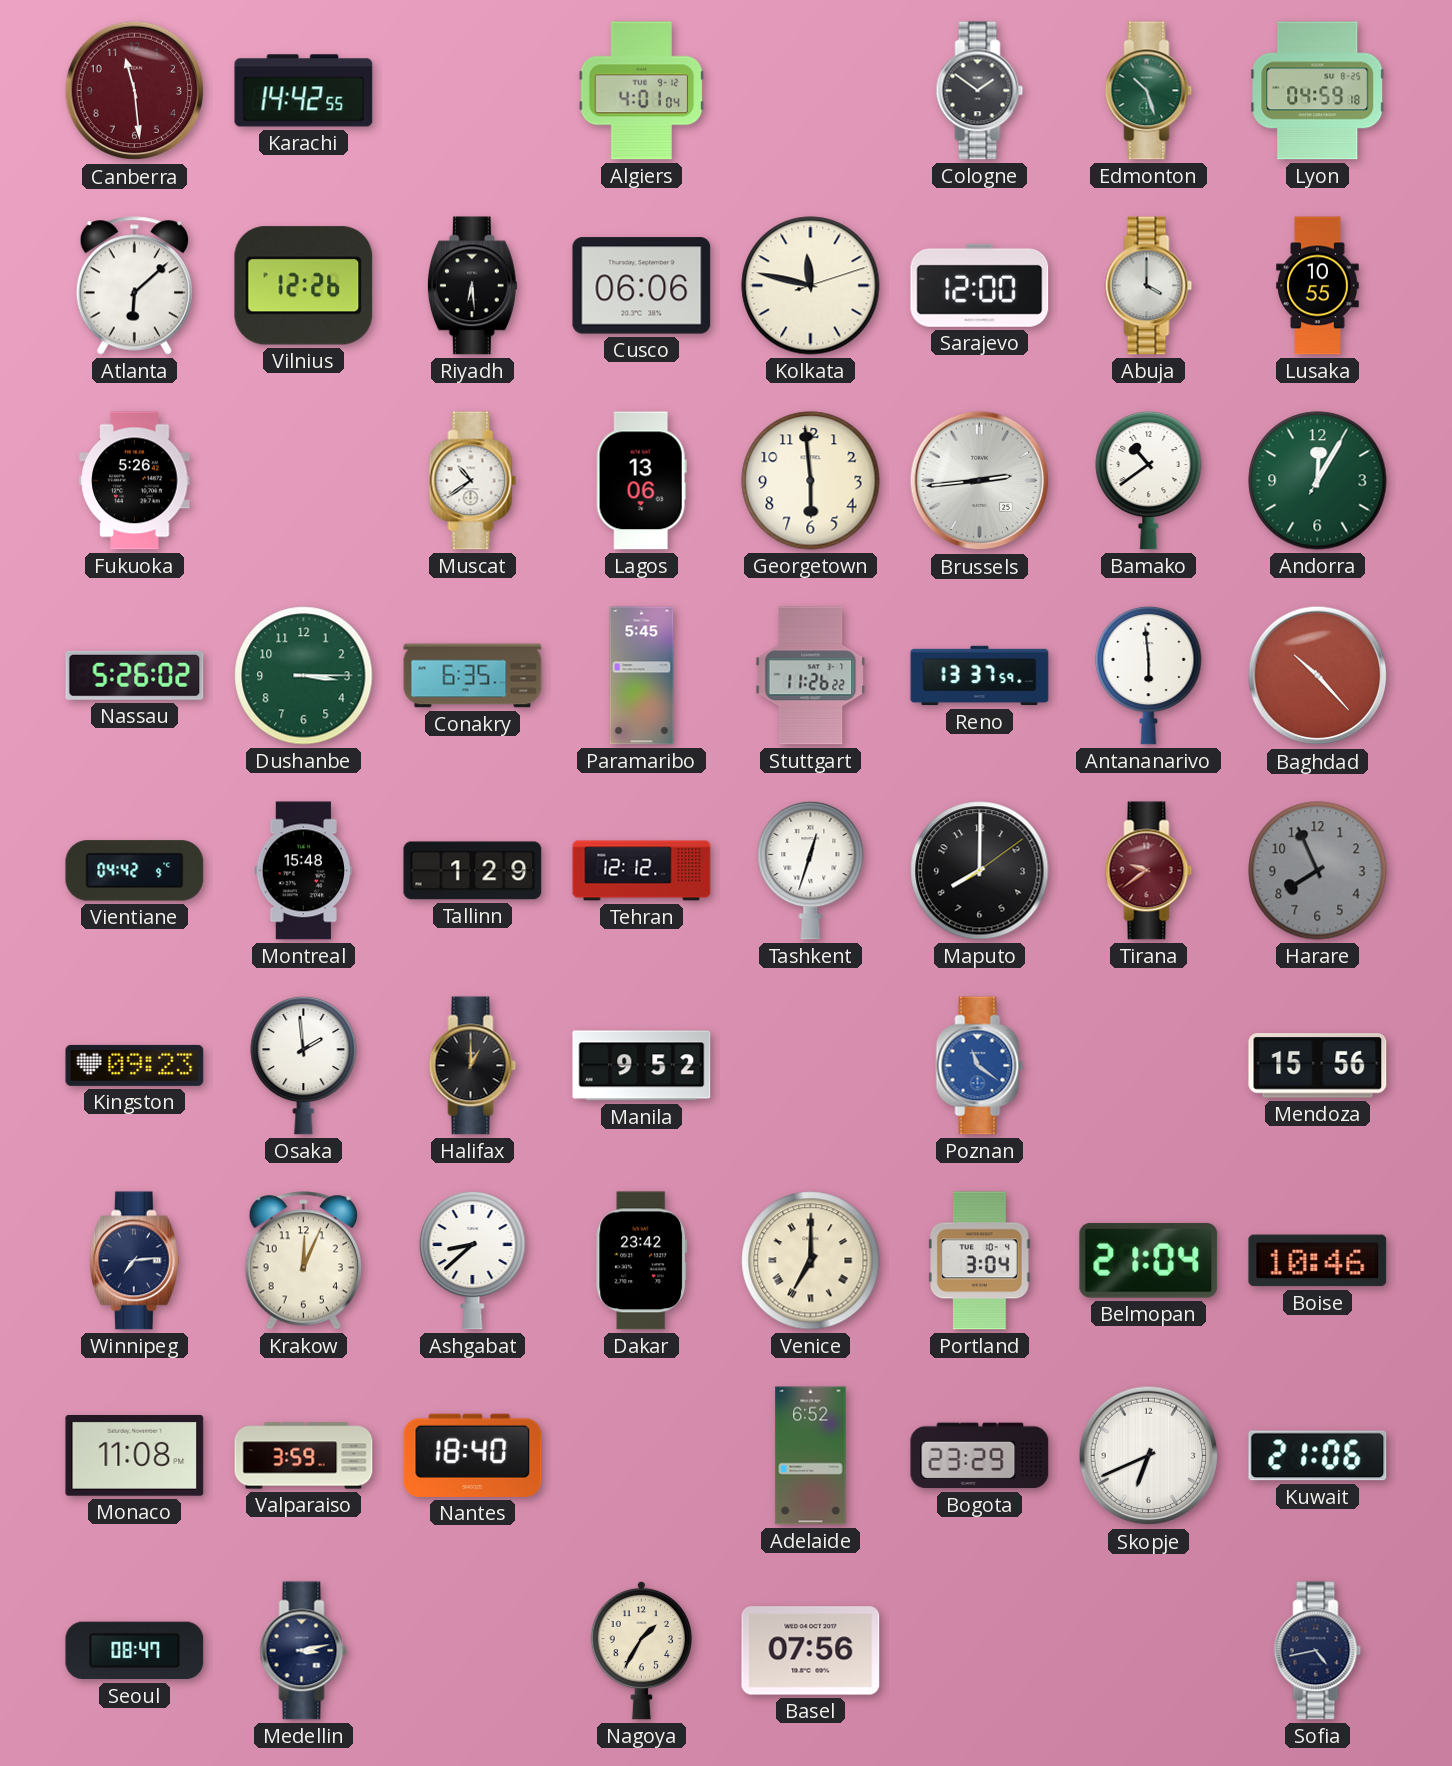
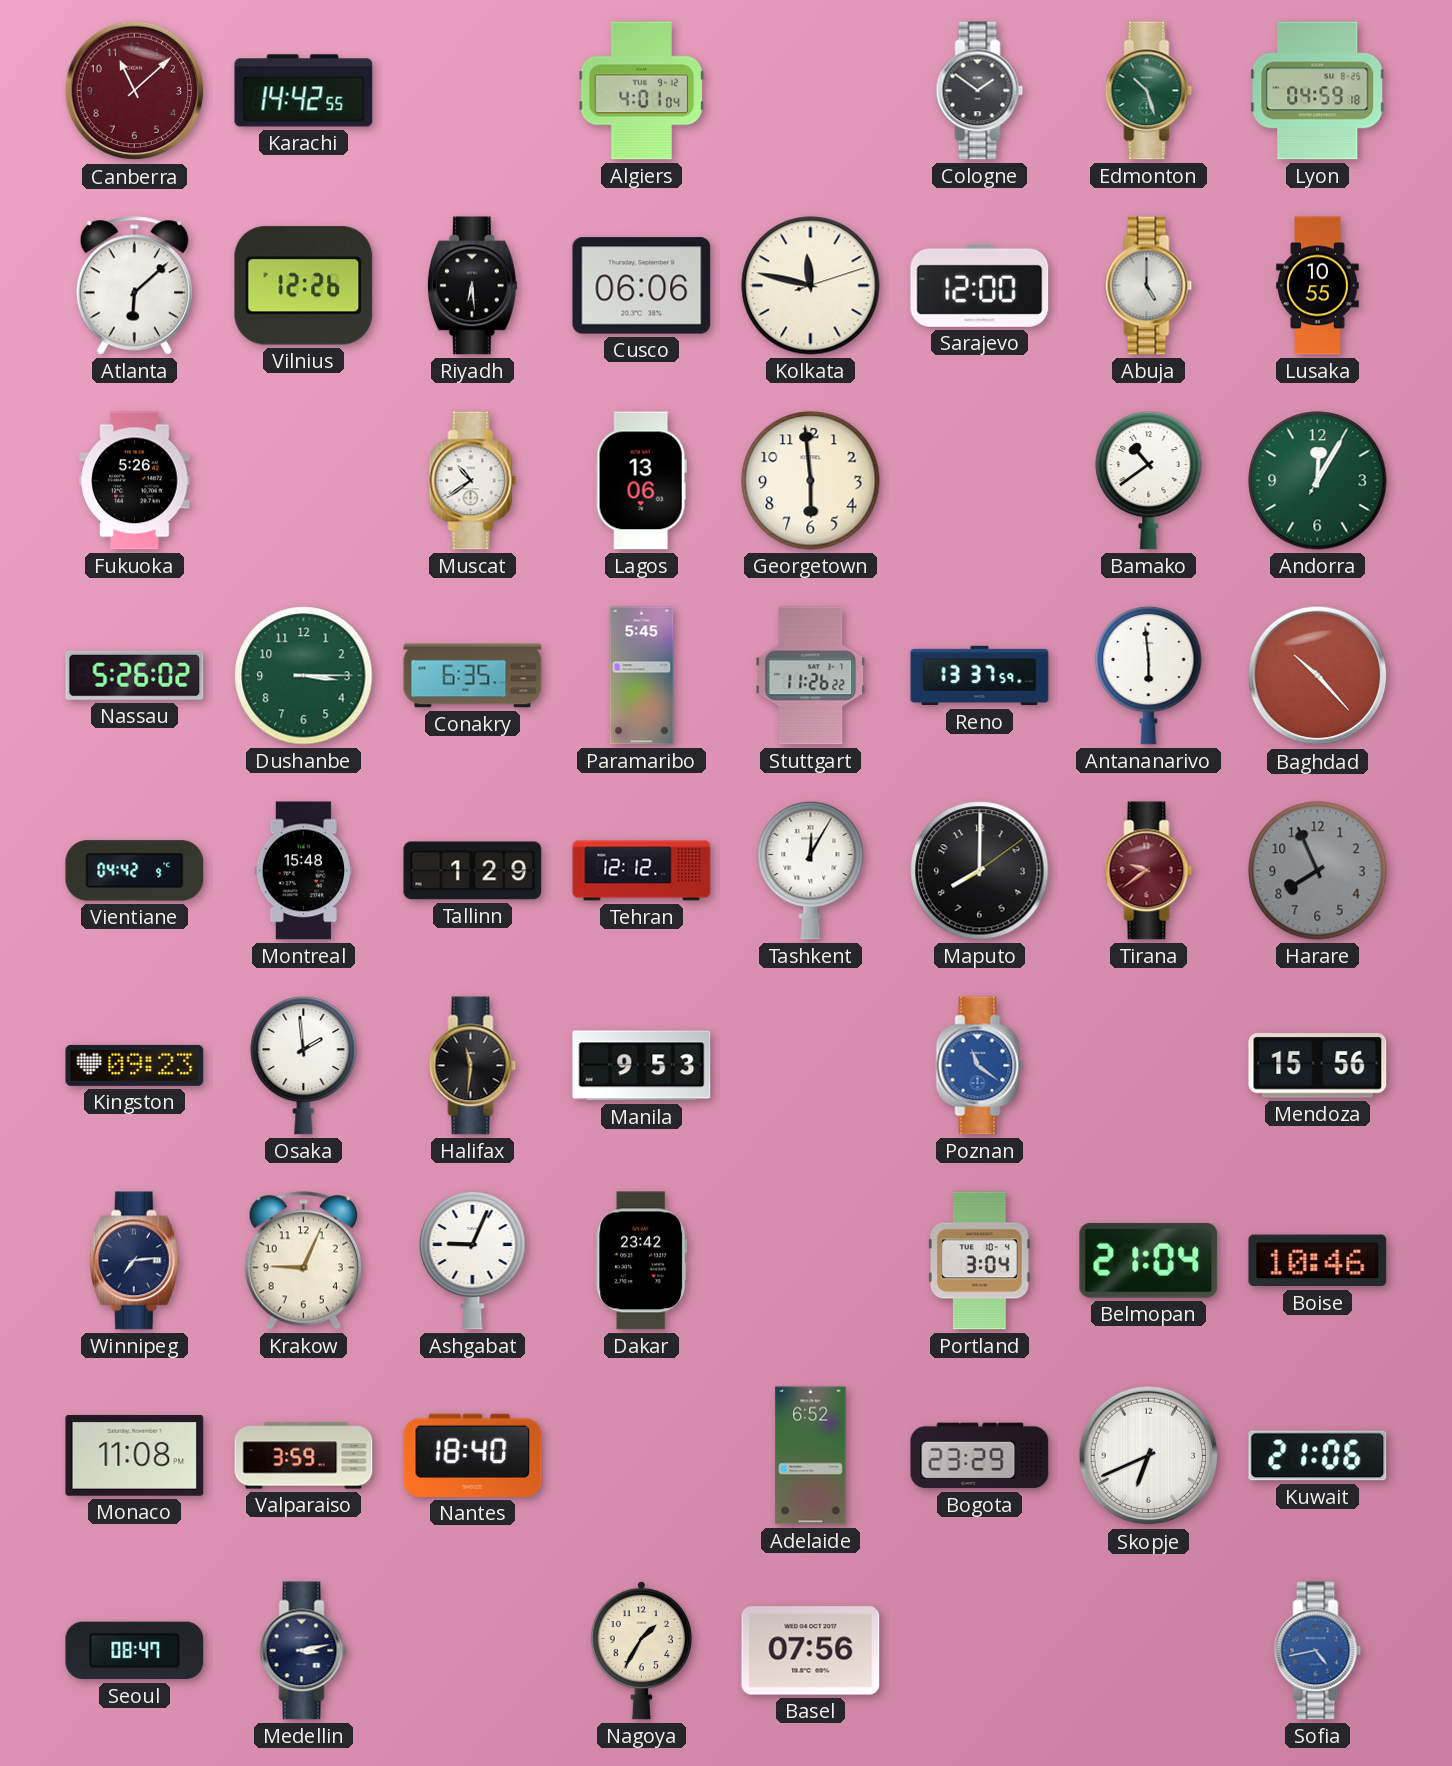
Canberra: 11:29 -> 11:08 (135, 91)
Abuja: 4:00 -> 5:00 (1149, 286)
Brussels: 2:44 -> none (980, 481)
Tashkent: 12:33 -> 12:05 (811, 870)
Halifax: 1:00 -> 11:31 (473, 1066)
Manila: 9:52 -> 9:53 (642, 1066)
Krakow: 12:04 -> 9:04 (303, 1261)
Ashgabat: 8:38 -> 9:04 (473, 1260)
Venice: 7:00 -> none (811, 1261)
Sofia dial: navy -> blue (1318, 1651)
